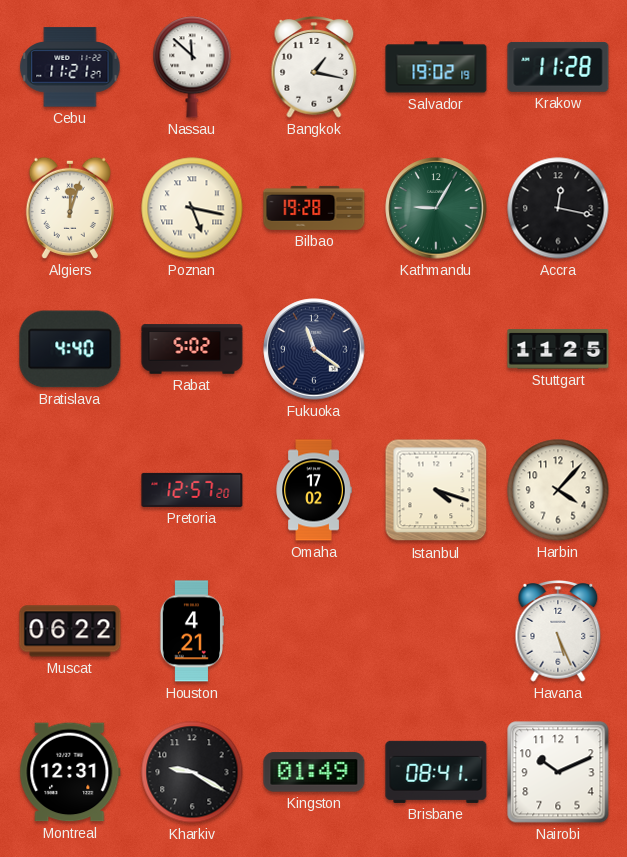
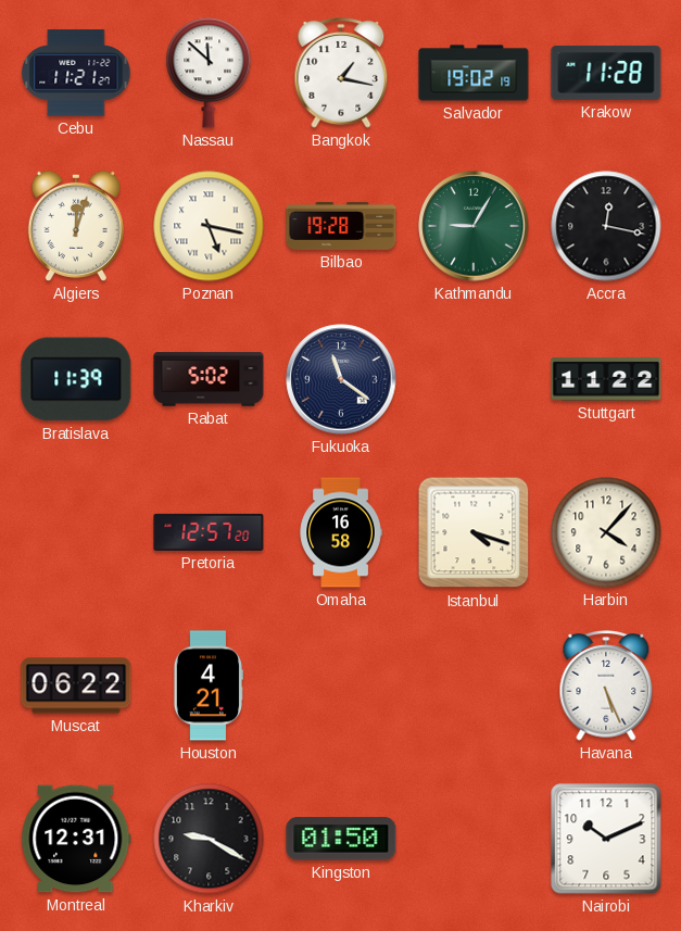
Bratislava: 4:40 -> 11:39 (76, 379)
Stuttgart: 11:25 -> 11:22 (606, 379)
Omaha: 17:02 -> 16:58 (341, 532)
Kingston: 01:49 -> 01:50 (341, 839)
Brisbane: 08:41 -> none (436, 772)
